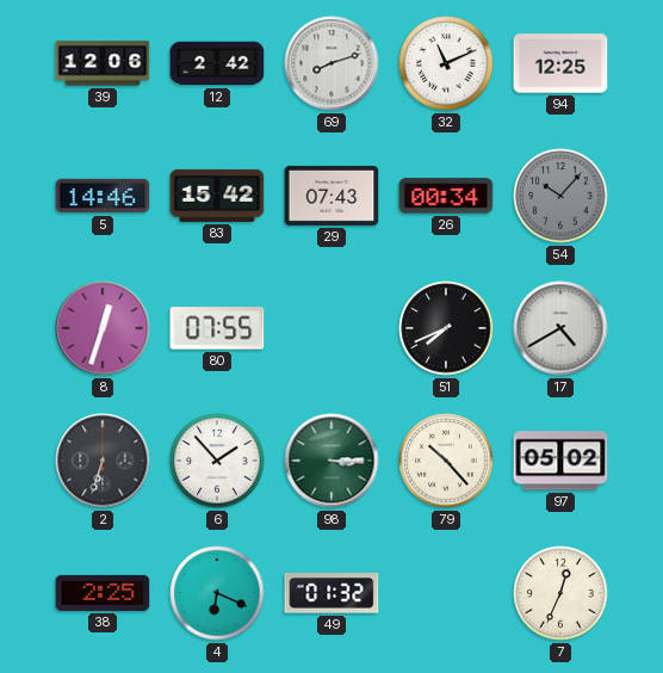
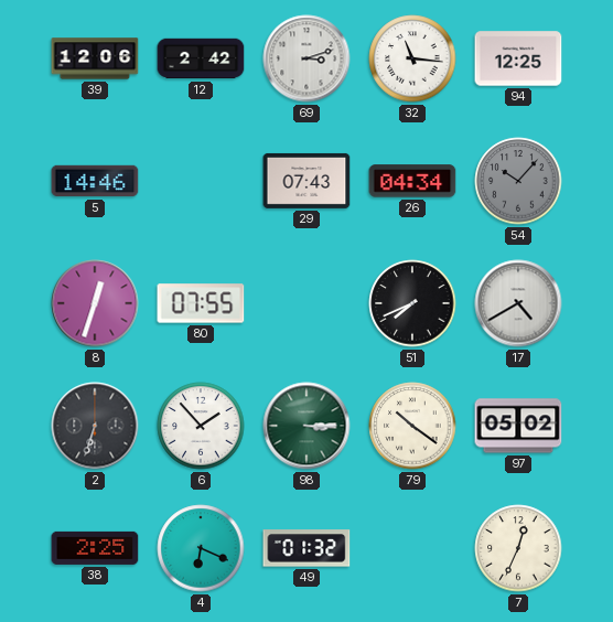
69: 8:12 -> 3:12 (306, 58)
32: 11:11 -> 11:16 (412, 58)
83: 15:42 -> none (217, 196)
26: 00:34 -> 04:34 (412, 181)
79: 10:23 -> 10:21 (412, 426)
